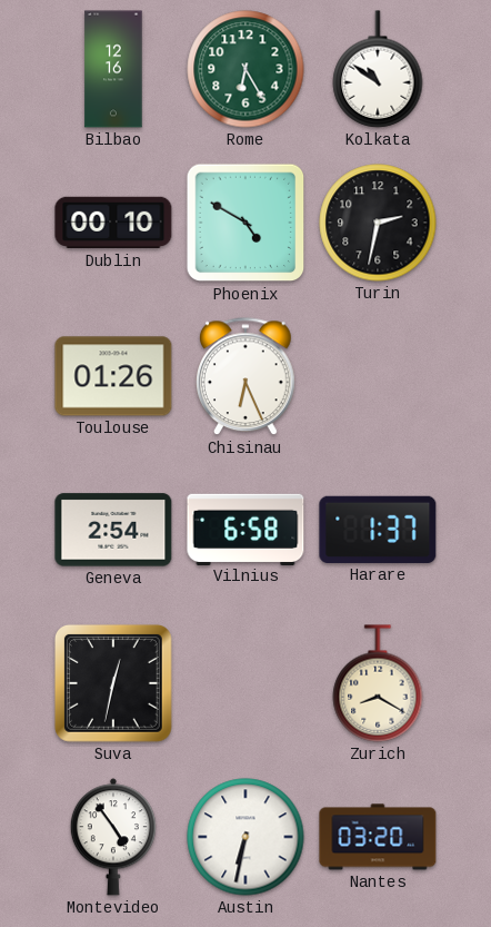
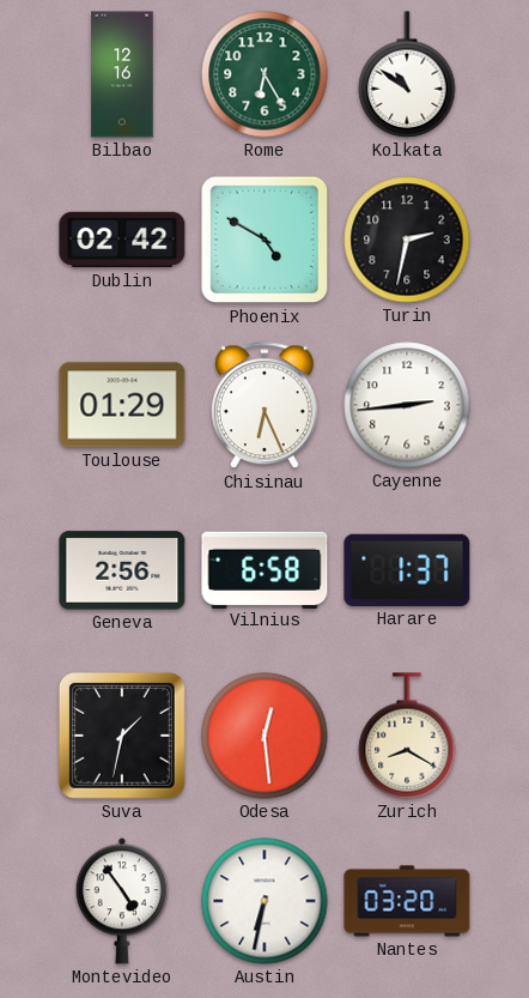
Dublin: 00:10 -> 02:42 (122, 240)
Toulouse: 01:26 -> 01:29 (122, 405)
Cayenne: none -> 2:44 (407, 405)
Geneva: 2:54 -> 2:56 (122, 570)
Suva: 12:32 -> 1:32 (122, 736)
Odesa: none -> 12:29 (264, 736)
